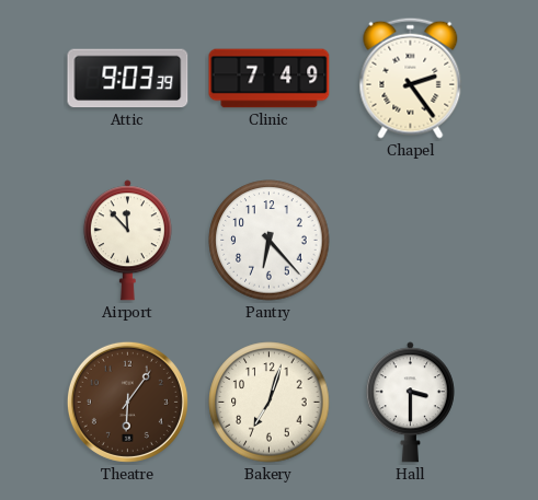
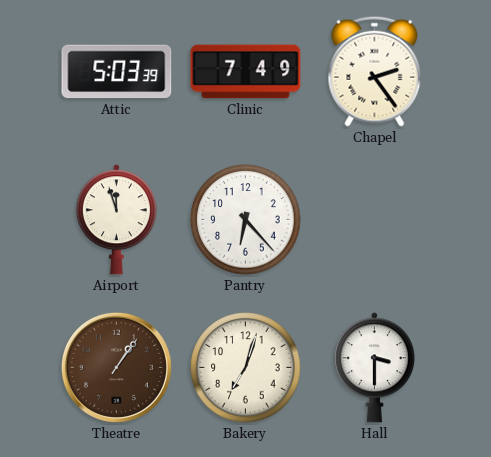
Attic: 9:03 -> 5:03 (117, 72)
Airport: 11:53 -> 11:57 (116, 220)
Theatre: 6:06 -> 1:06 (116, 367)
